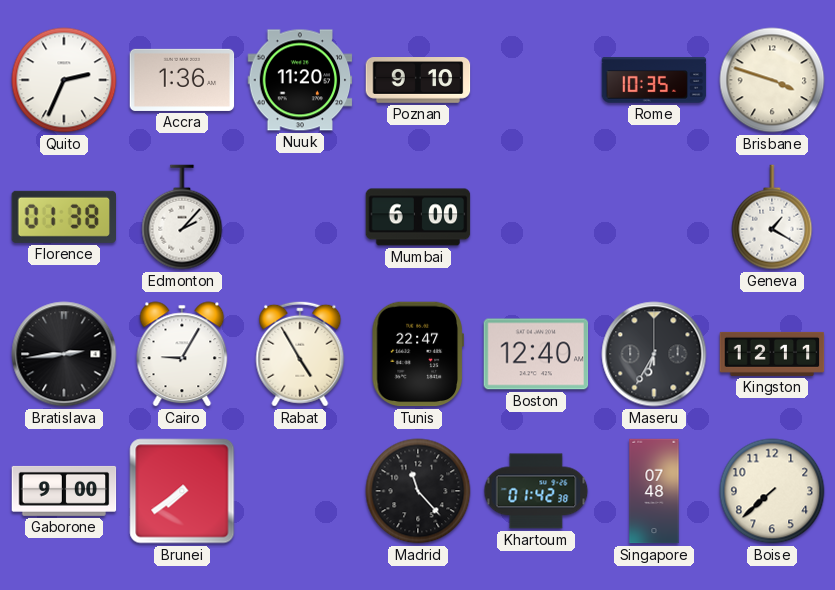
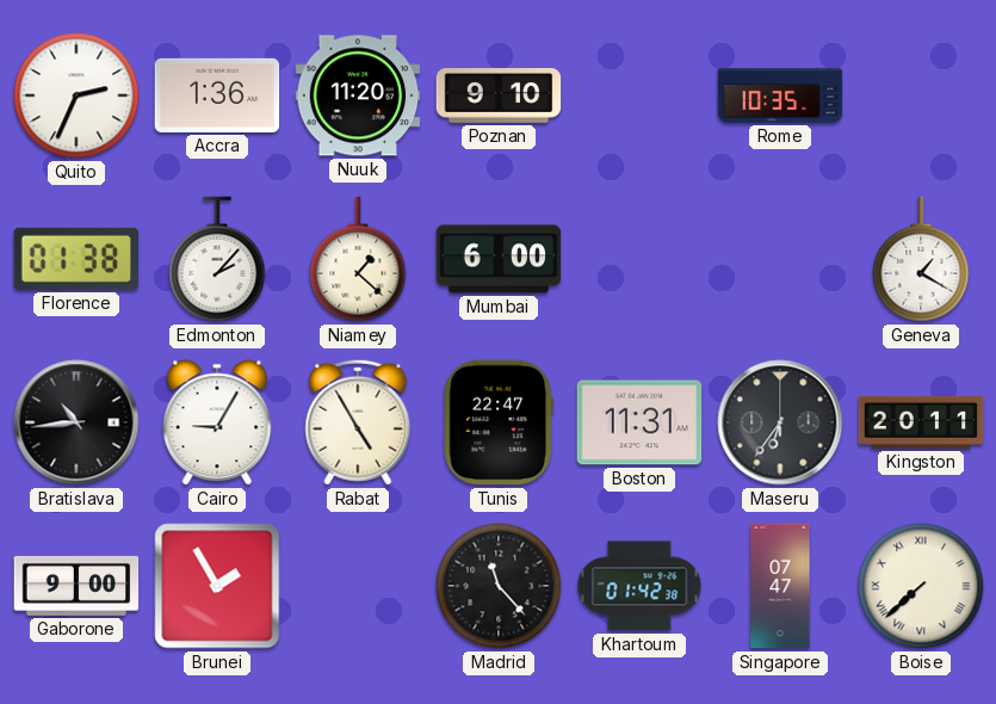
Brisbane: 3:48 -> none (772, 80)
Niamey: none -> 1:22 (358, 259)
Bratislava: 2:44 -> 10:44 (76, 422)
Boston: 12:40 -> 11:31 (639, 422)
Maseru: 6:35 -> 6:36 (780, 422)
Kingston: 12:11 -> 20:11 (921, 422)
Brunei: 7:39 -> 1:55 (217, 586)
Singapore: 07:48 -> 07:47 (780, 586)
Boise numerals: Arabic -> Roman (921, 586)
